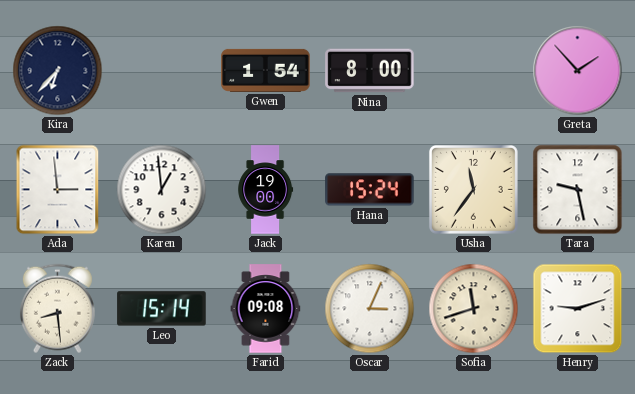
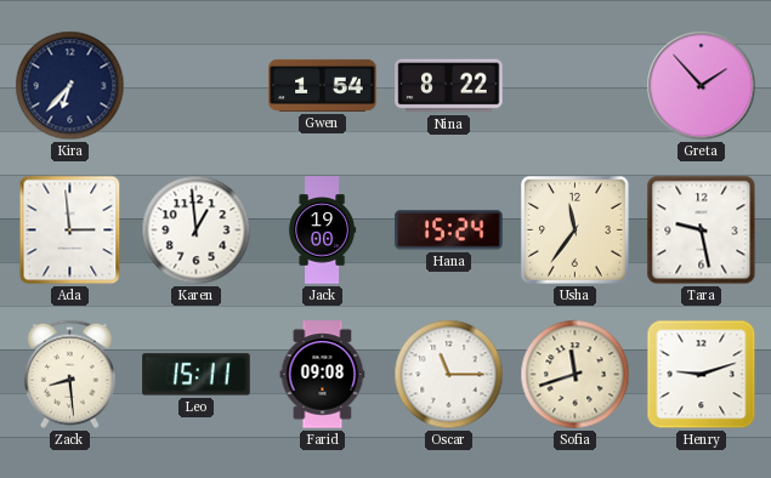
Nina: 8:00 -> 8:22 (449, 86)
Leo: 15:14 -> 15:11 (197, 375)
Oscar: 3:04 -> 11:15 (449, 375)
